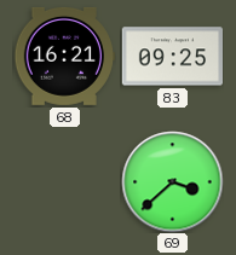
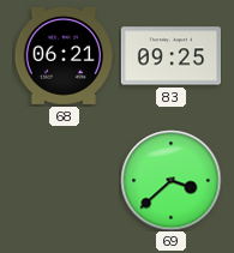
68: 16:21 -> 06:21 (64, 55)
